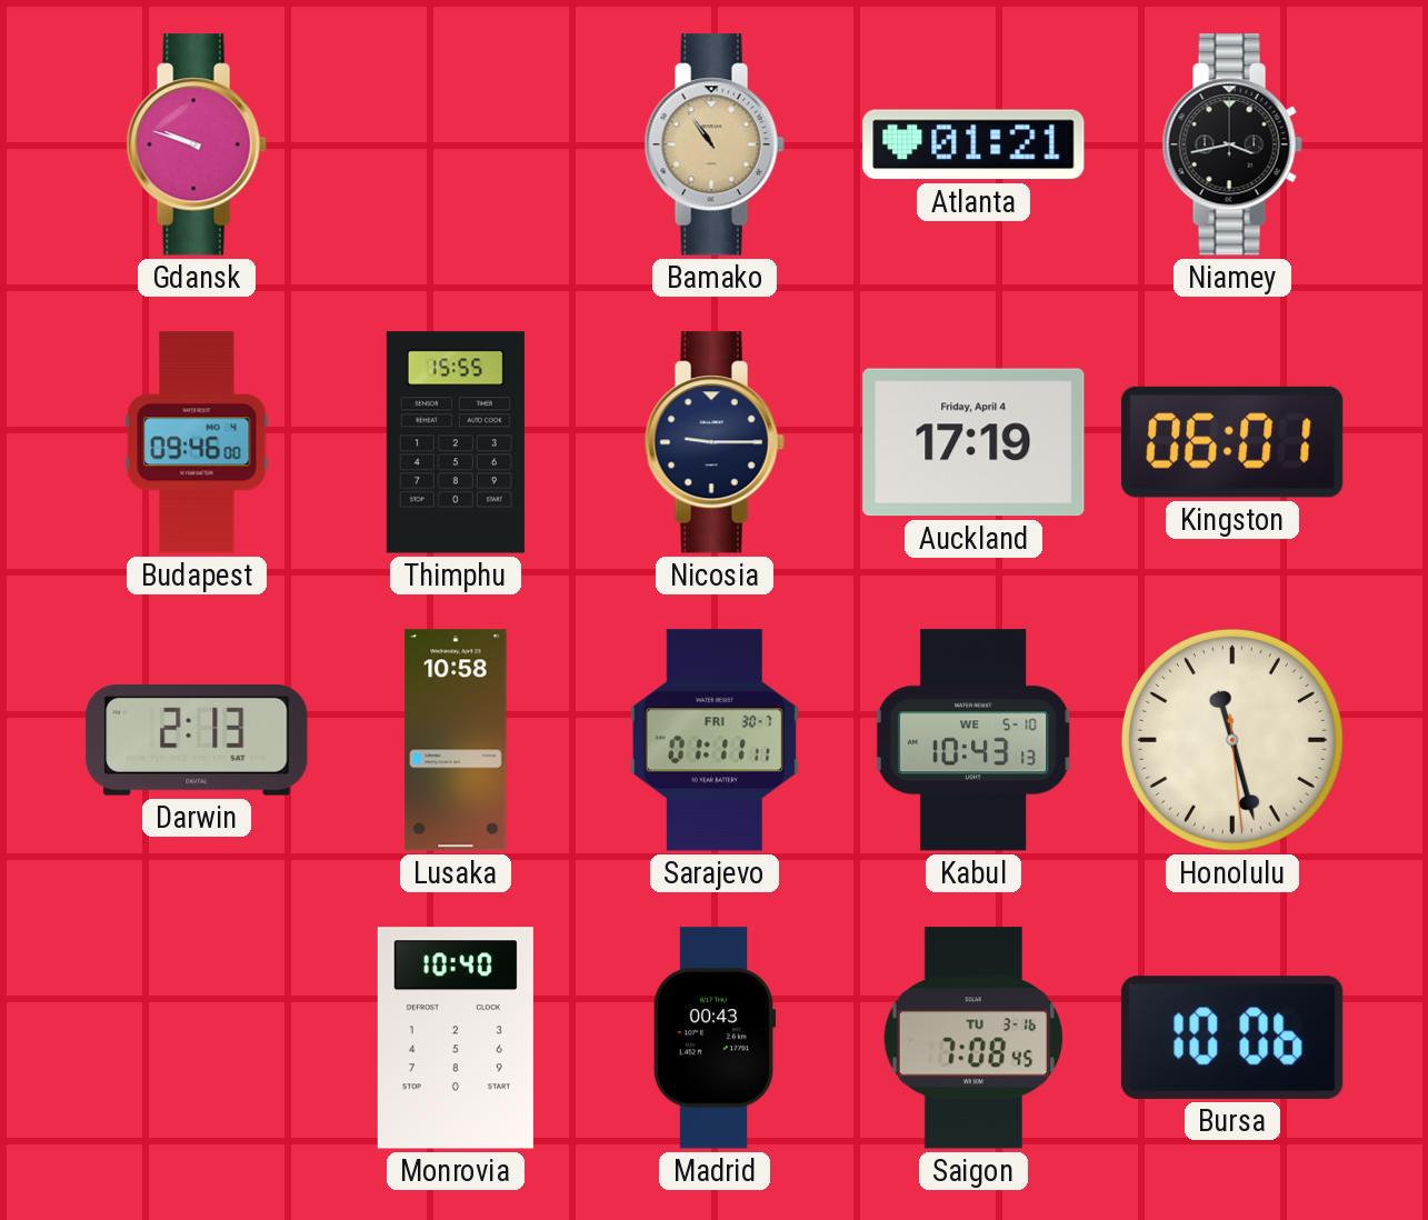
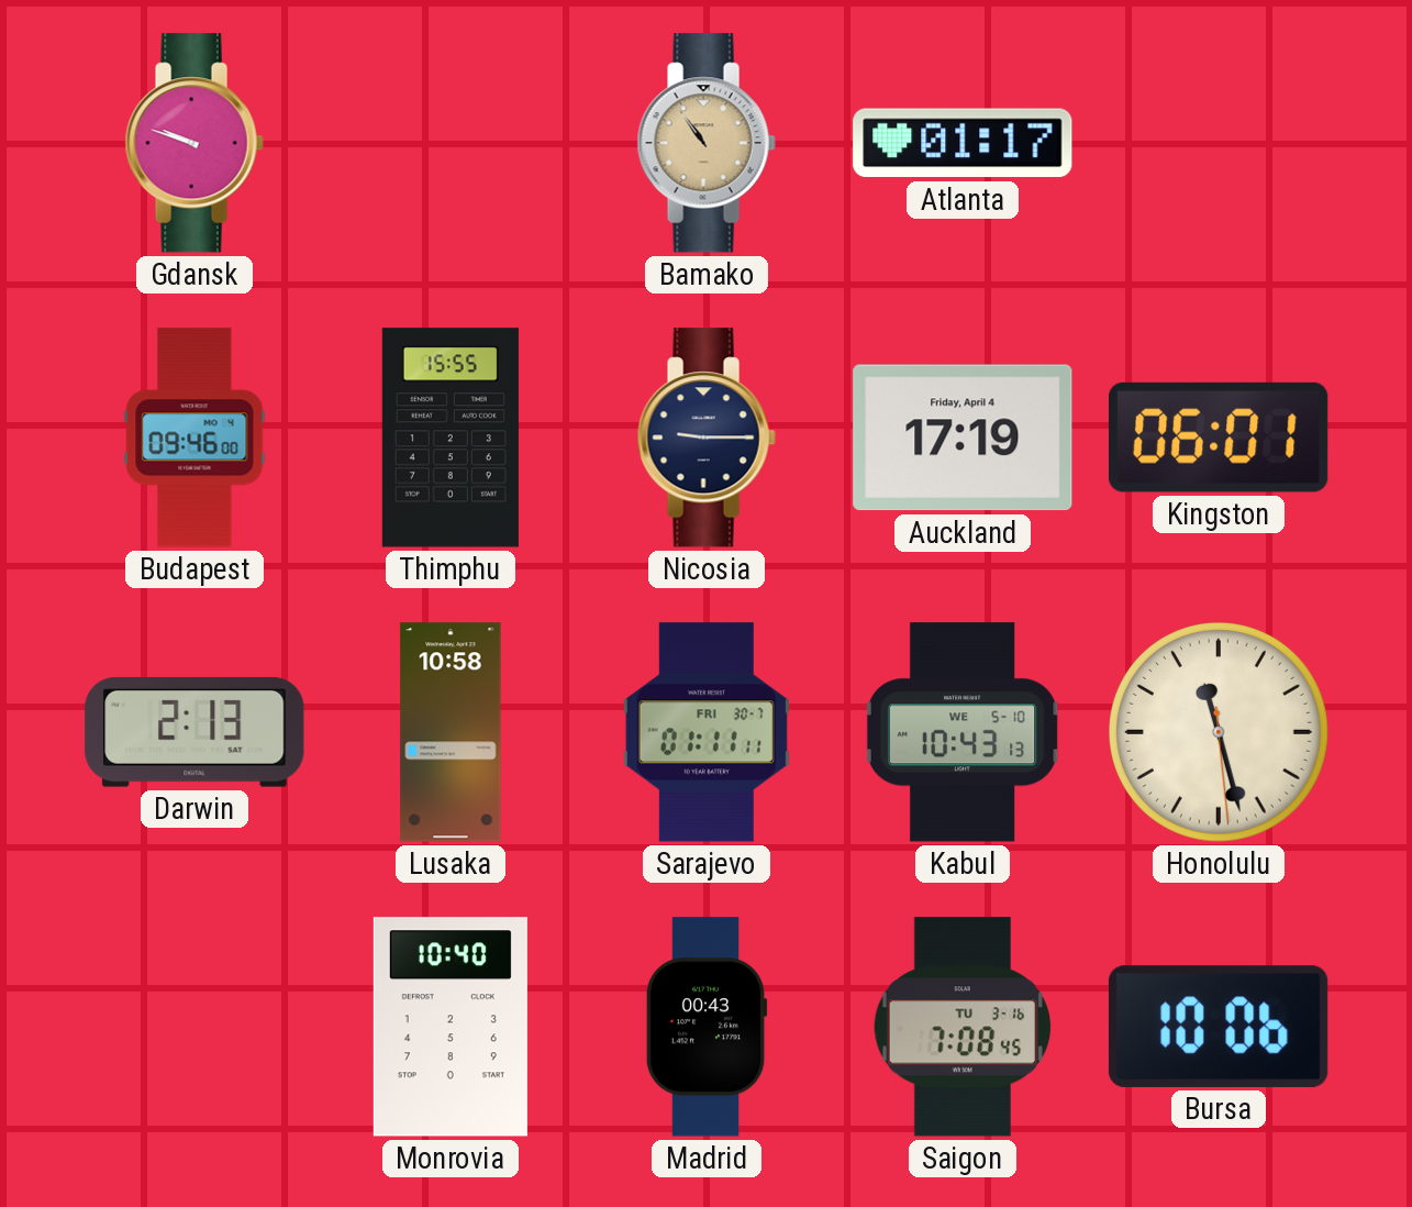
Atlanta: 01:21 -> 01:17 (963, 143)
Niamey: 3:43 -> none (1232, 144)
